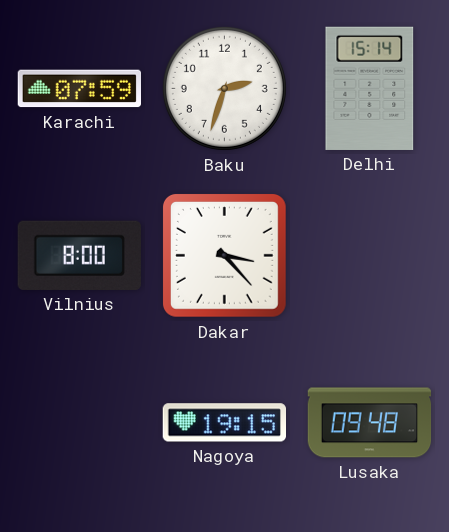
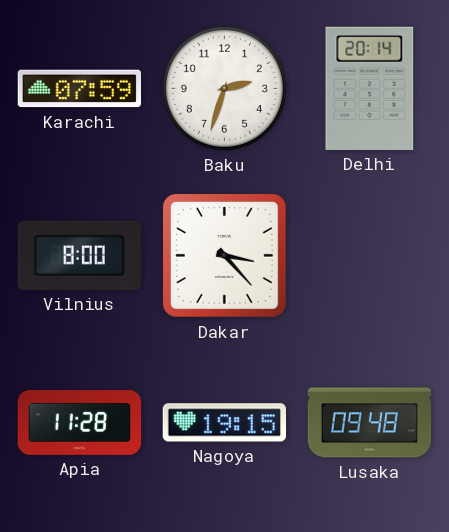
Delhi: 15:14 -> 20:14 (370, 88)
Apia: none -> 11:28 (80, 423)
